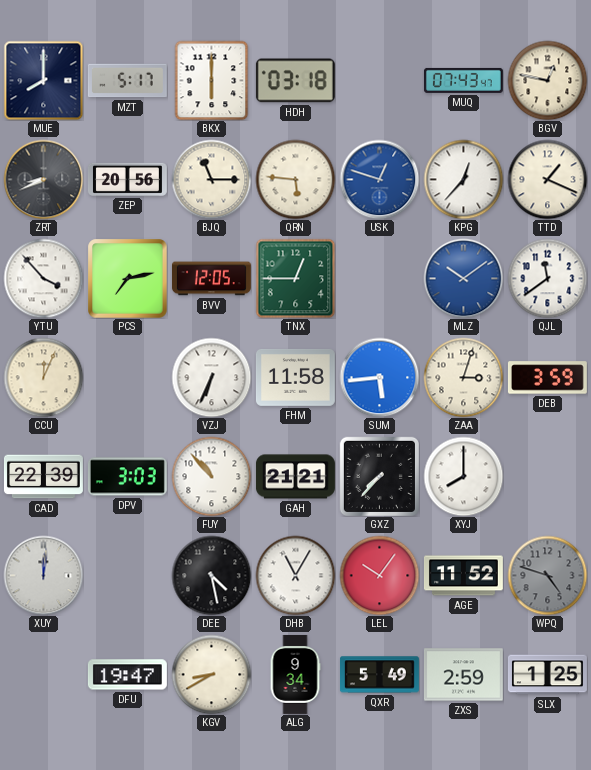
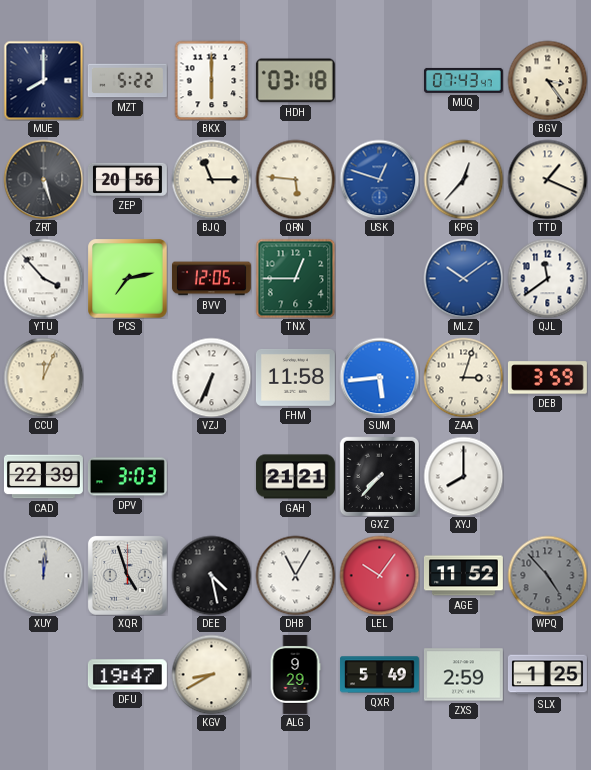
MZT: 5:17 -> 5:22 (127, 81)
BGV: 12:47 -> 3:24 (547, 80)
ZRT: 8:41 -> 5:27 (43, 179)
FUY: 10:53 -> none (211, 476)
XQR: none -> 4:57 (127, 575)
WPQ: 4:48 -> 4:53 (547, 575)
ALG: 9:34 -> 9:29 (295, 674)
